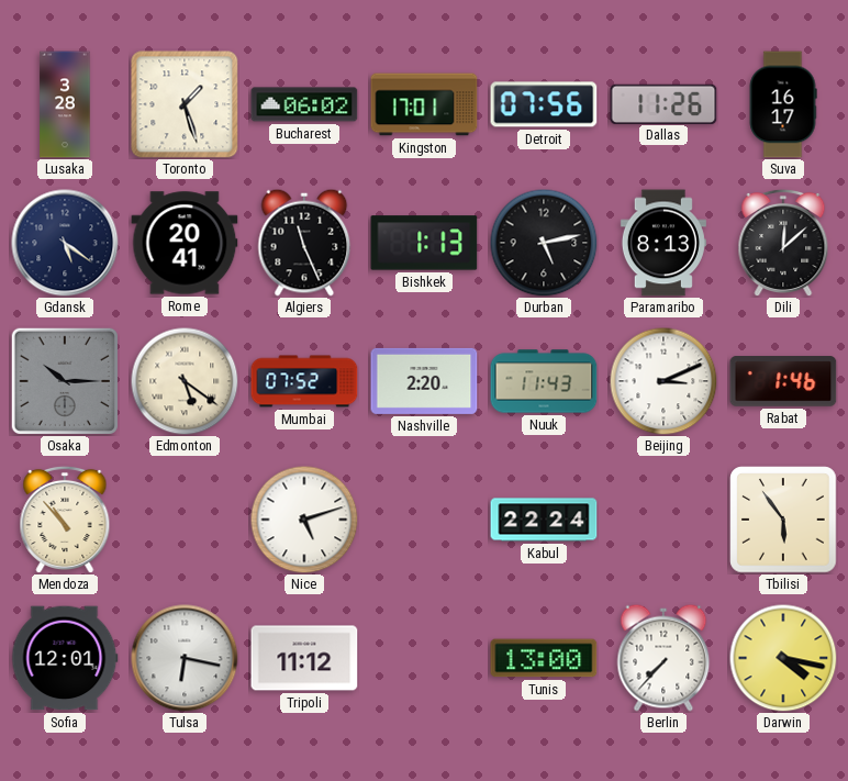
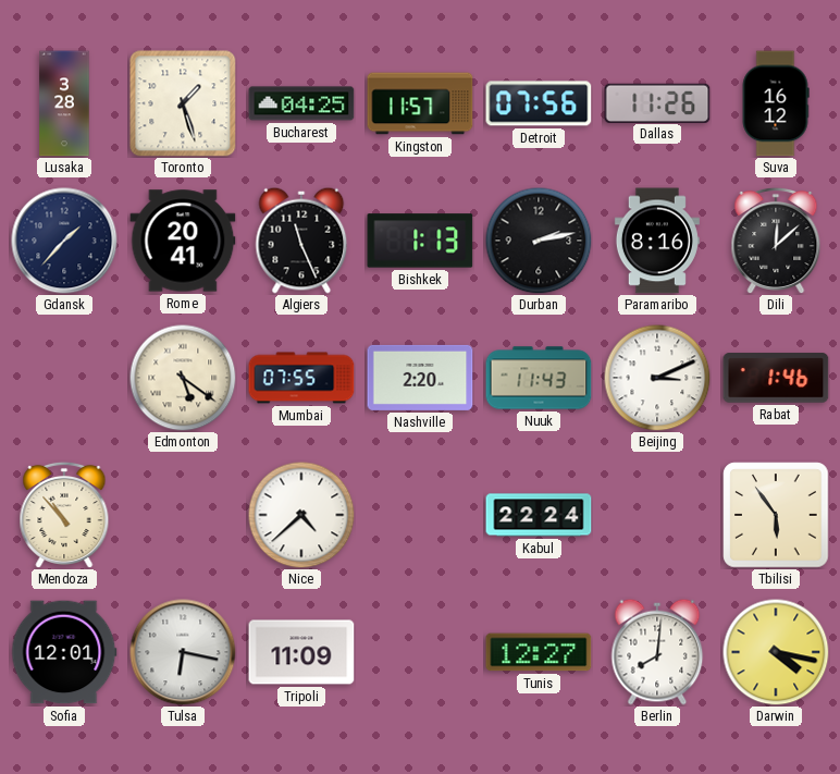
Bucharest: 06:02 -> 04:25 (301, 103)
Kingston: 17:01 -> 11:57 (420, 103)
Suva: 16:17 -> 16:12 (776, 103)
Gdansk: 5:21 -> 1:37 (64, 241)
Durban: 5:13 -> 2:13 (539, 241)
Paramaribo: 8:13 -> 8:16 (657, 241)
Osaka: 10:15 -> none (64, 380)
Mumbai: 07:52 -> 07:55 (301, 378)
Nice: 5:12 -> 4:38 (301, 515)
Tripoli: 11:12 -> 11:09 (301, 652)
Tunis: 13:00 -> 12:27 (539, 652)
Berlin: 7:37 -> 8:01 (657, 652)
